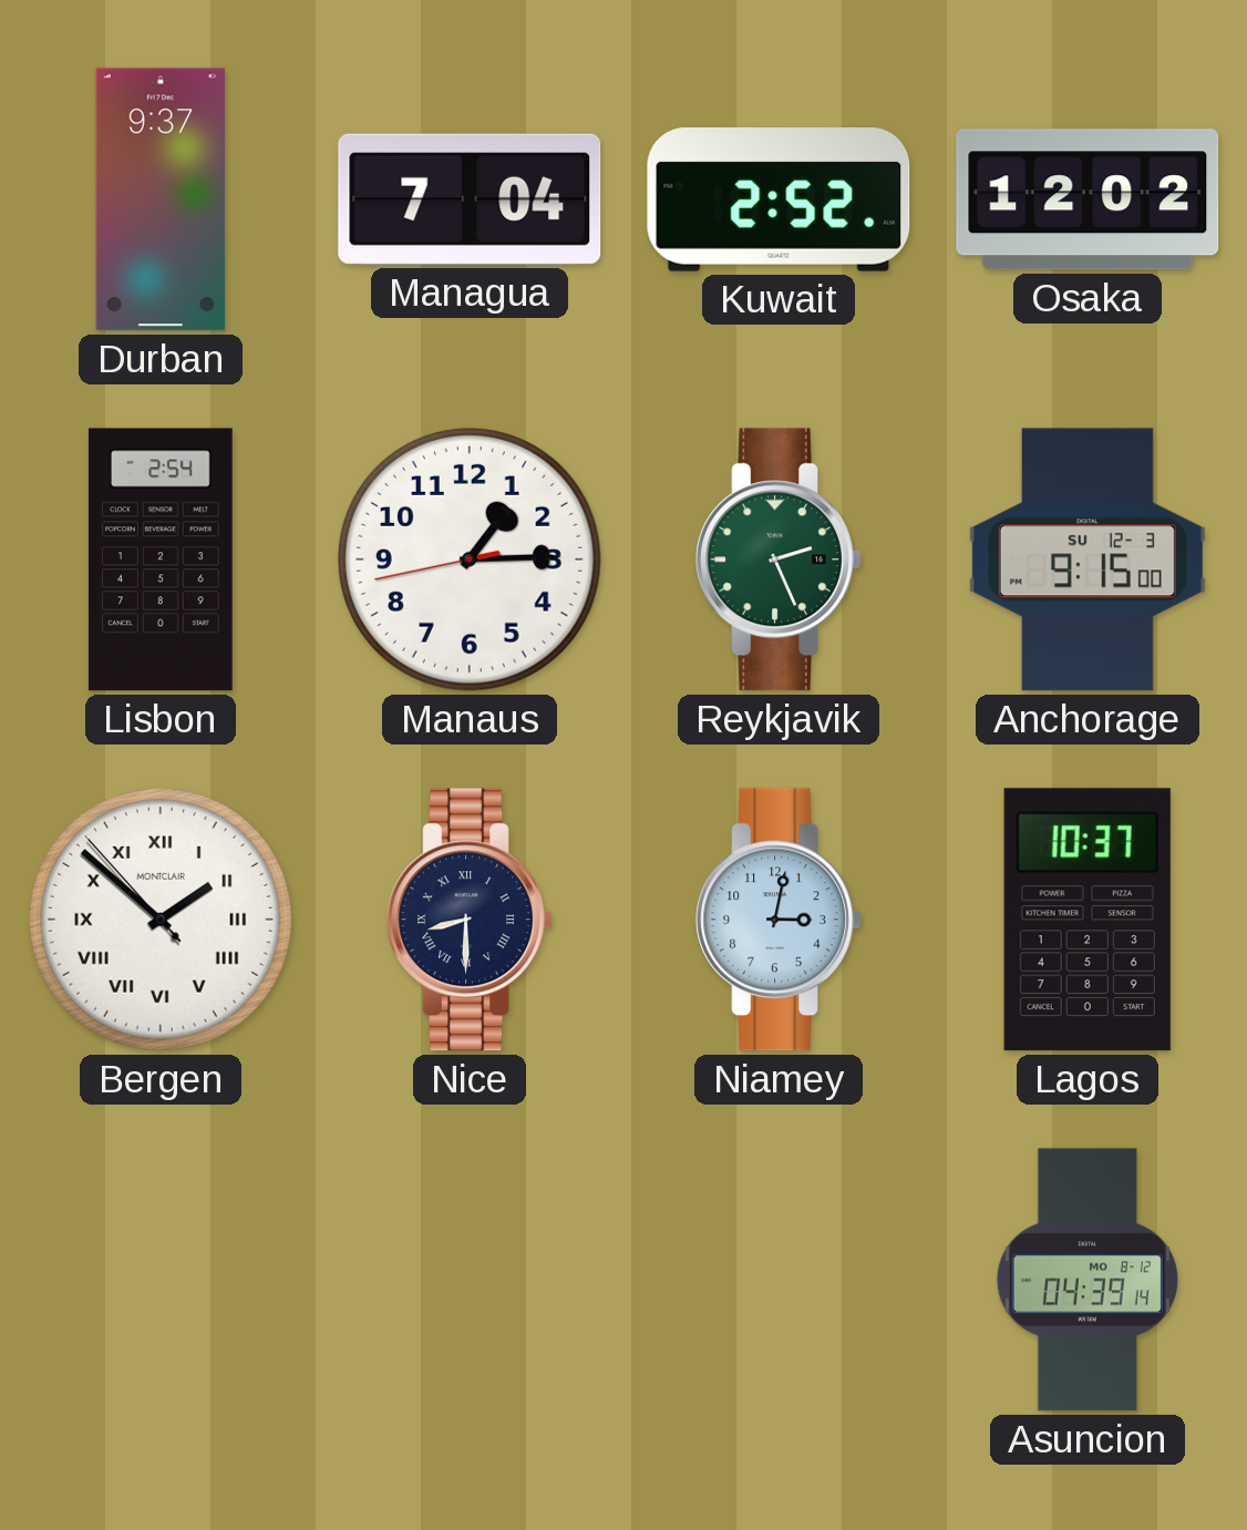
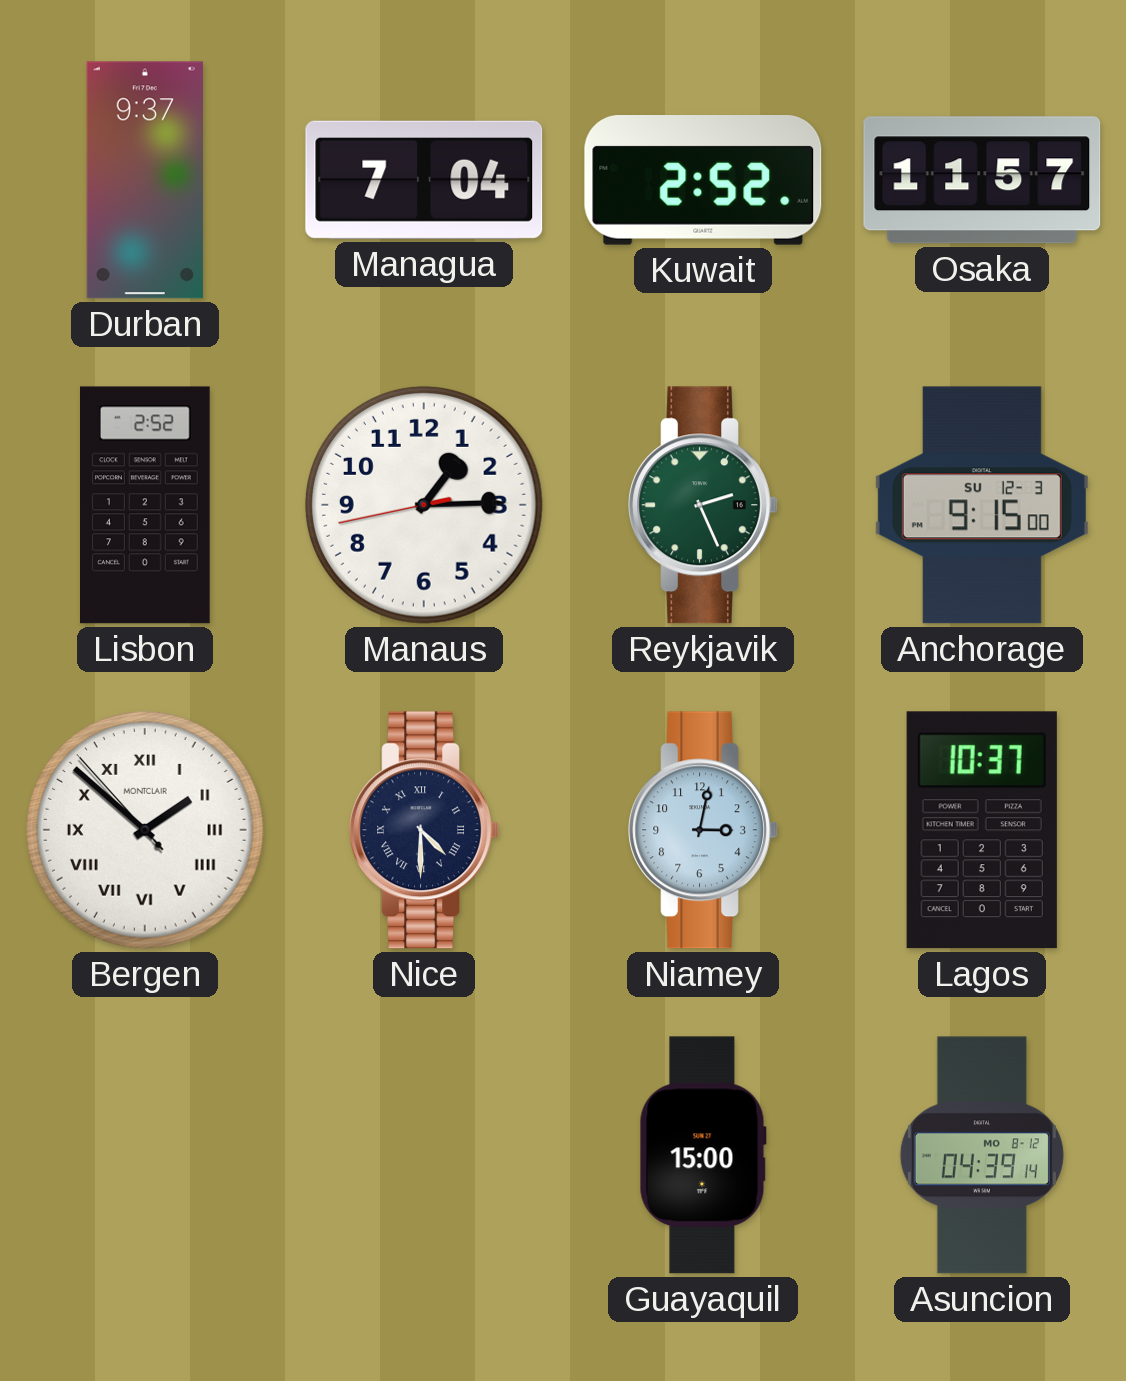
Osaka: 12:02 -> 11:57 (982, 180)
Lisbon: 2:54 -> 2:52 (146, 505)
Nice: 8:30 -> 4:30 (424, 830)
Guayaquil: none -> 15:00 (703, 1155)
